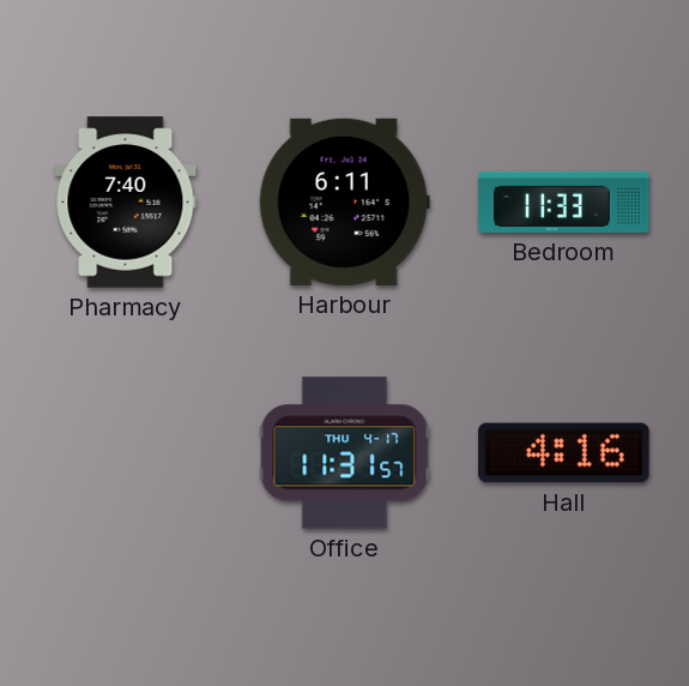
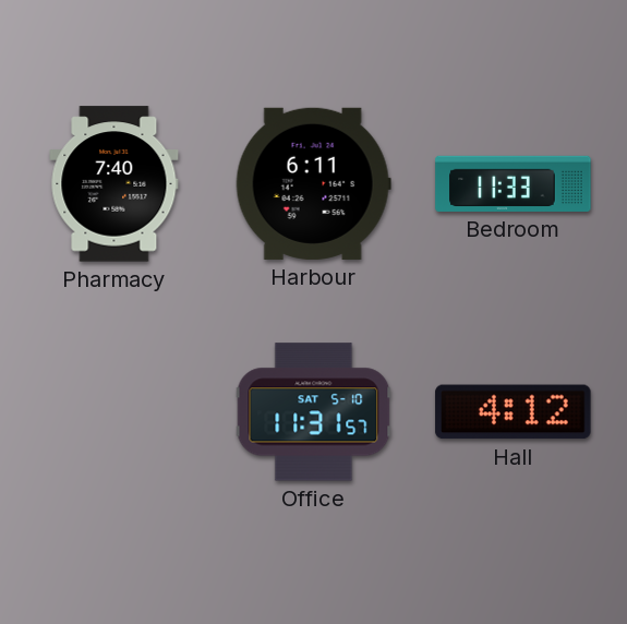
Office date: THU 4-17 -> SAT 5-10 (314, 412)
Hall: 4:16 -> 4:12 (514, 412)
